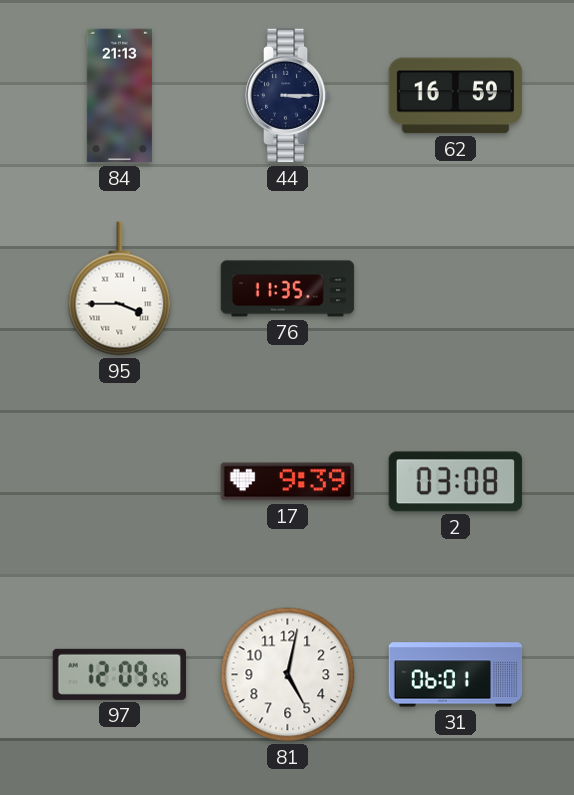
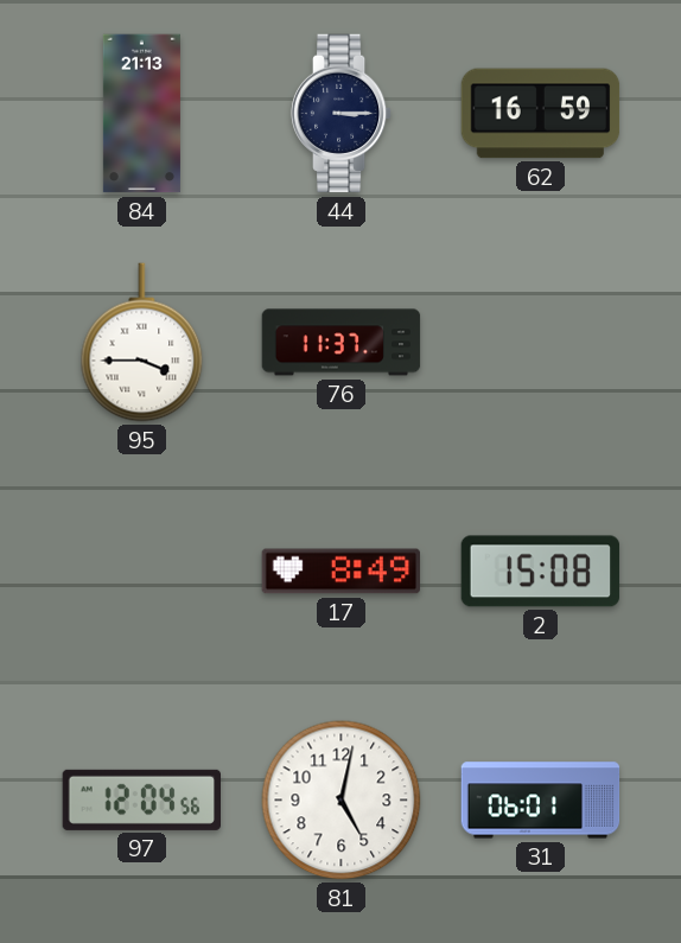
76: 11:35 -> 11:37 (342, 343)
17: 9:39 -> 8:49 (340, 572)
2: 03:08 -> 15:08 (541, 572)
97: 12:09 -> 12:04 (141, 799)
